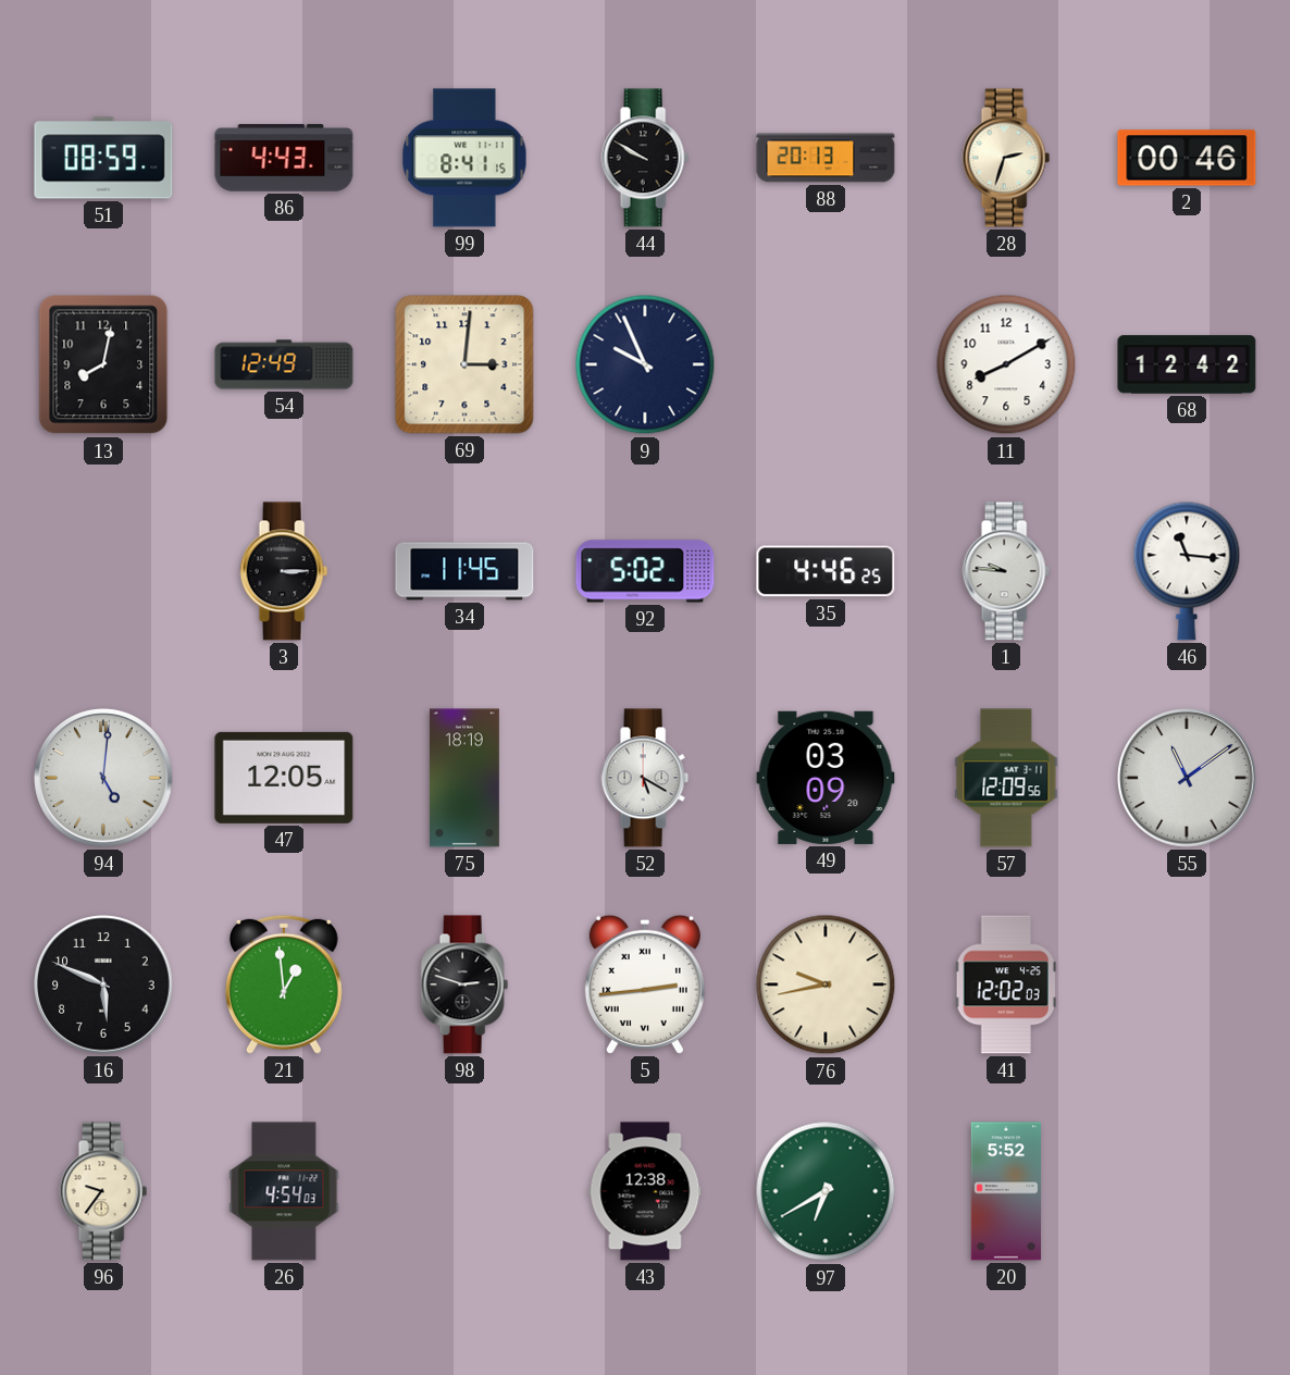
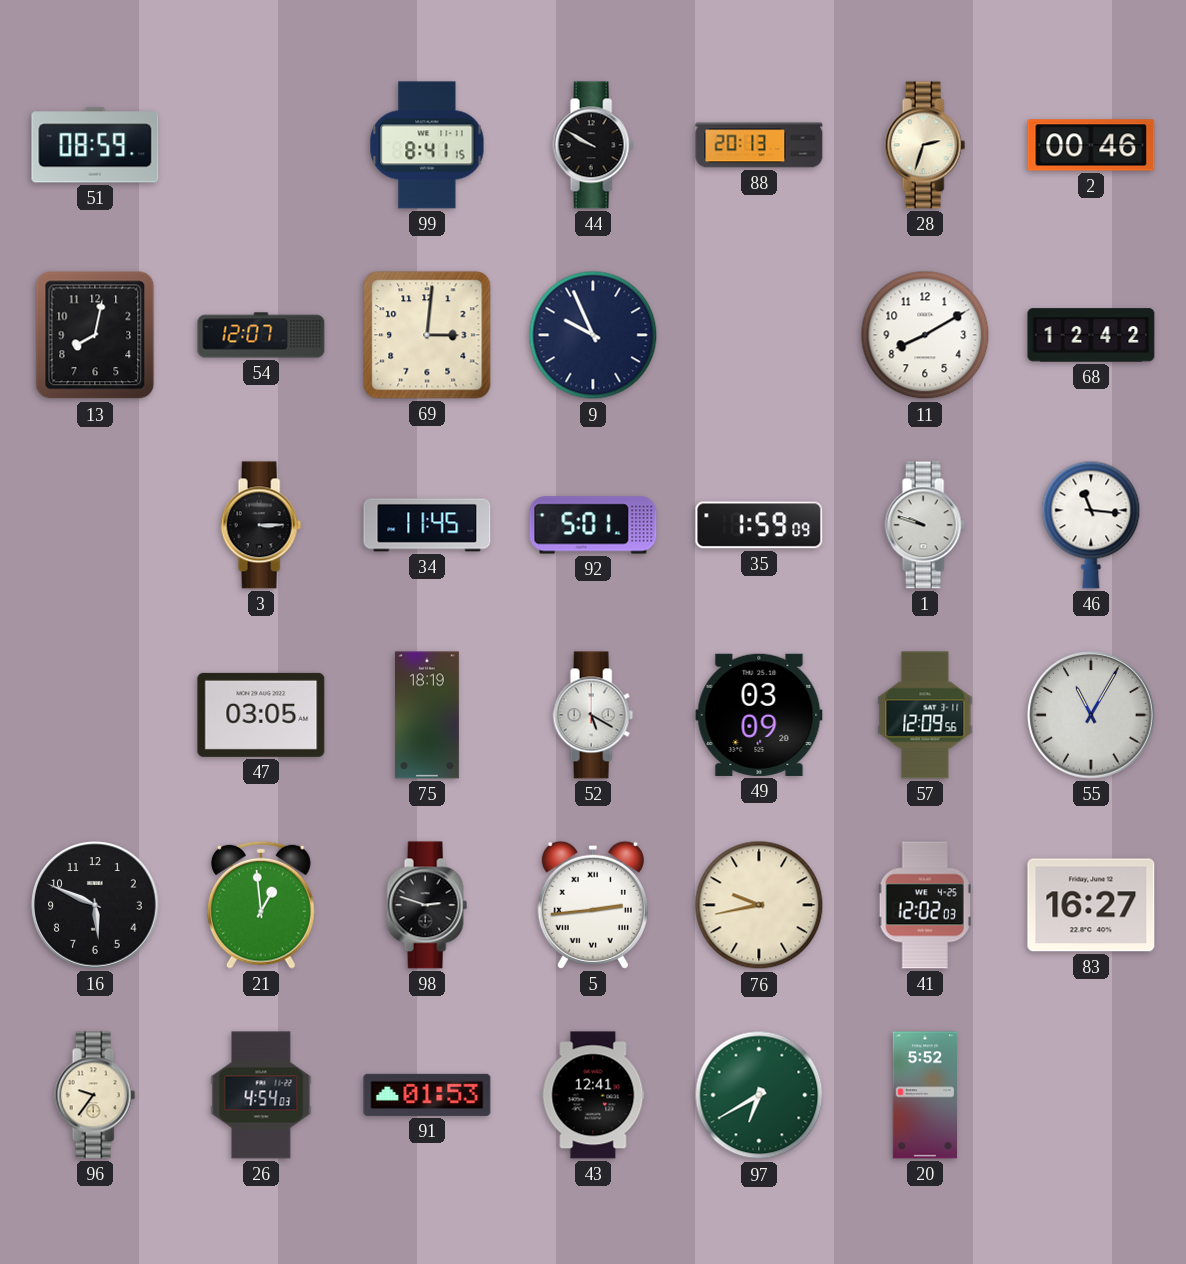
86: 4:43 -> none (284, 158)
54: 12:49 -> 12:07 (261, 335)
92: 5:02 -> 5:01 (593, 525)
35: 4:46 -> 1:59 (759, 525)
1: 9:46 -> 9:48 (925, 525)
94: 5:01 -> none (103, 778)
47: 12:05 -> 03:05 (261, 715)
55: 11:09 -> 11:05 (1091, 715)
83: none -> 16:27 (1091, 905)
91: none -> 01:53 (427, 1095)
43: 12:38 -> 12:41 (593, 1095)
